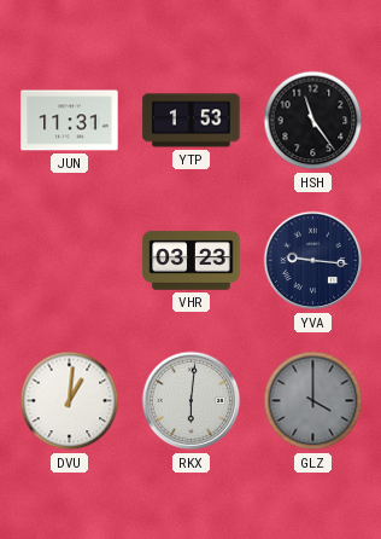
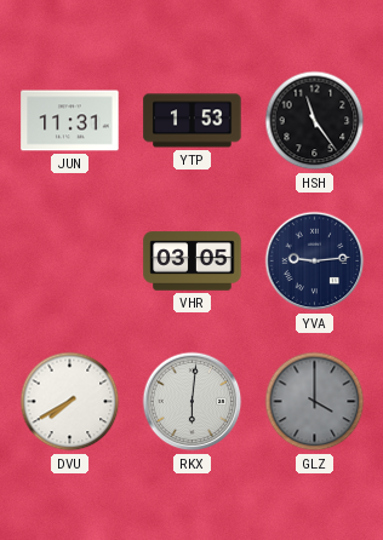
VHR: 03:23 -> 03:05 (193, 262)
YVA: 9:16 -> 9:14 (315, 262)
DVU: 1:01 -> 7:40 (70, 402)
